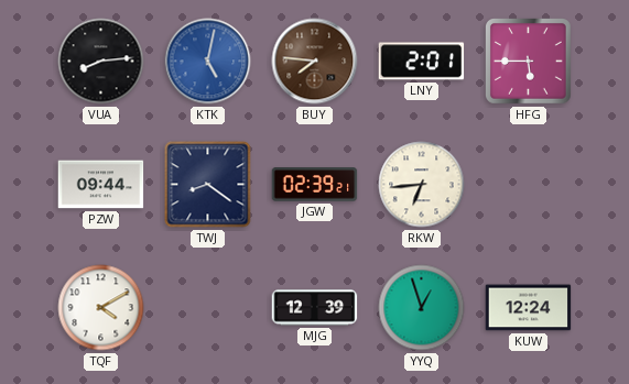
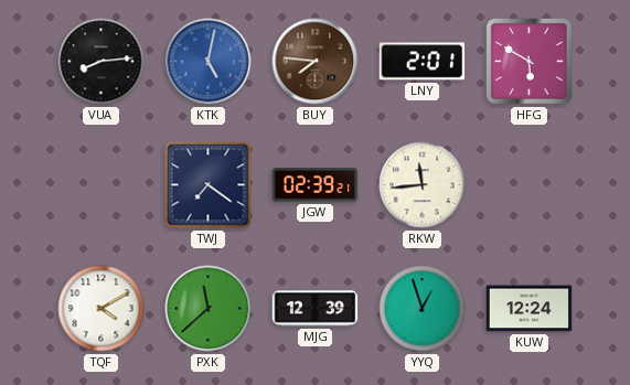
HFG: 5:45 -> 5:50 (530, 62)
PZW: 09:44 -> none (101, 185)
TWJ: 8:21 -> 7:21 (209, 185)
RKW: 6:44 -> 11:44 (423, 185)
PXK: none -> 11:38 (209, 309)
